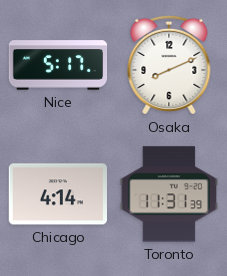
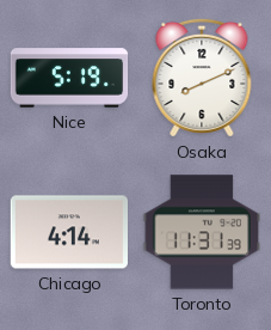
Nice: 5:17 -> 5:19 (69, 78)
